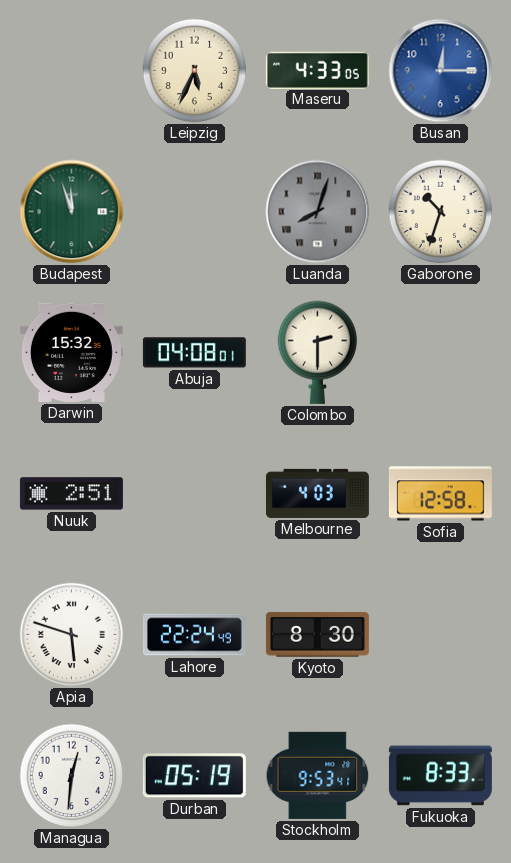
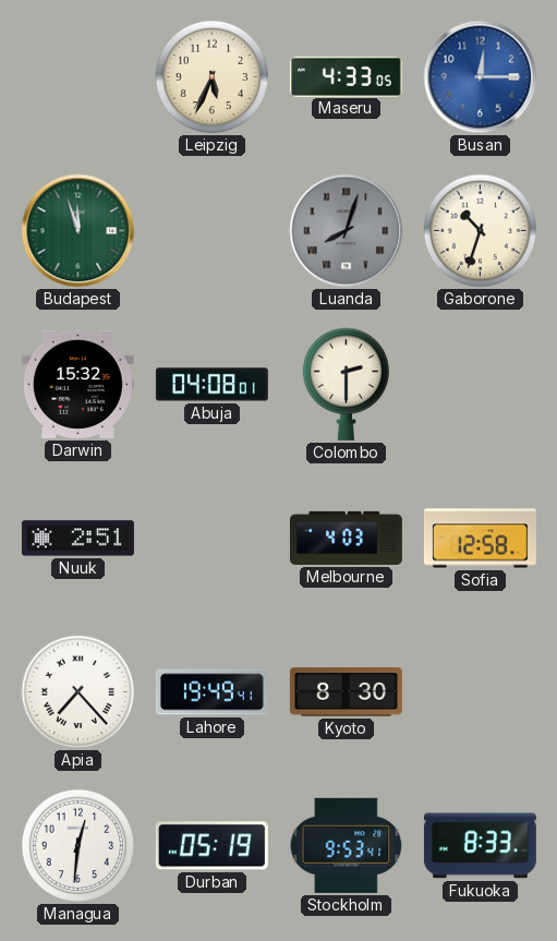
Apia: 5:48 -> 7:23 (78, 692)
Lahore: 22:24 -> 19:49 (211, 692)
